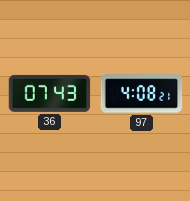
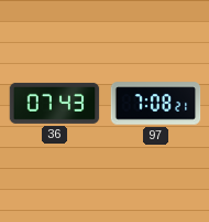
97: 4:08 -> 7:08 (156, 104)
